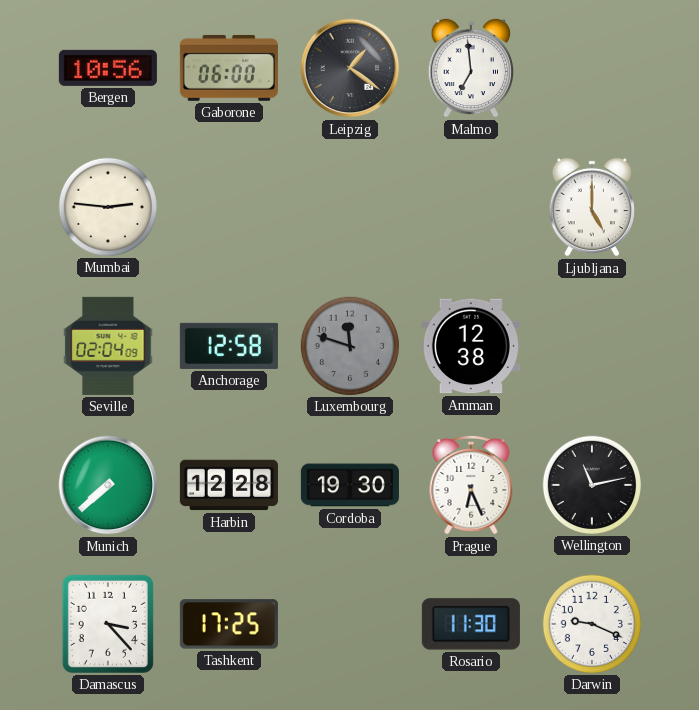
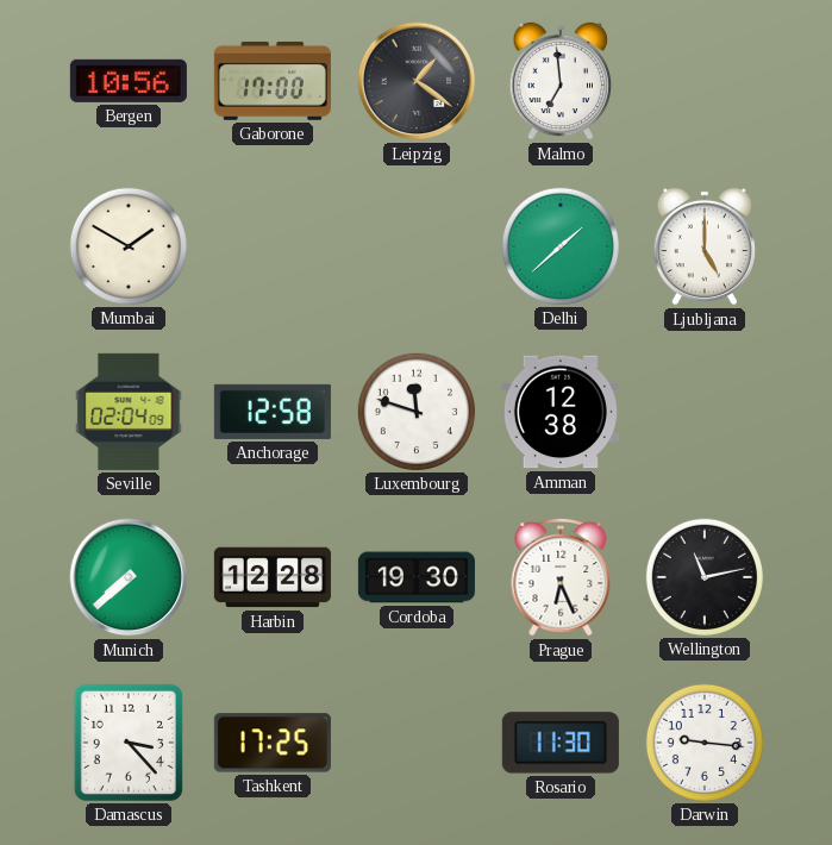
Gaborone: 06:00 -> 17:00 (273, 81)
Mumbai: 2:46 -> 1:50 (129, 246)
Delhi: none -> 1:38 (561, 246)
Luxembourg dial: grey -> white (417, 412)
Darwin: 9:19 -> 9:16 (705, 743)
